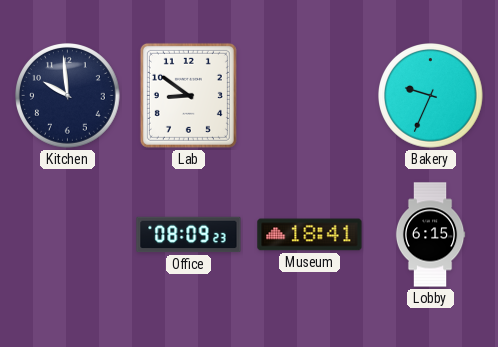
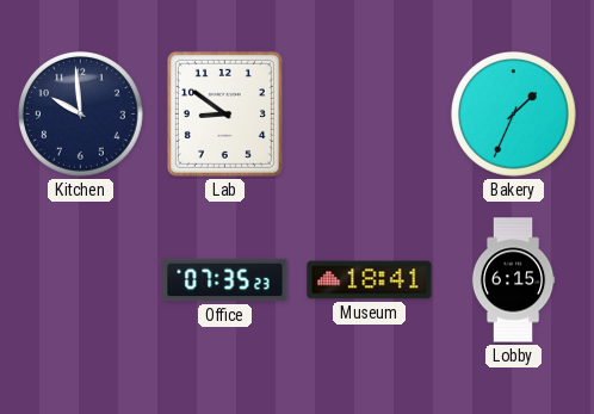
Bakery: 9:34 -> 1:34 (514, 115)
Office: 08:09 -> 07:35 (225, 280)
